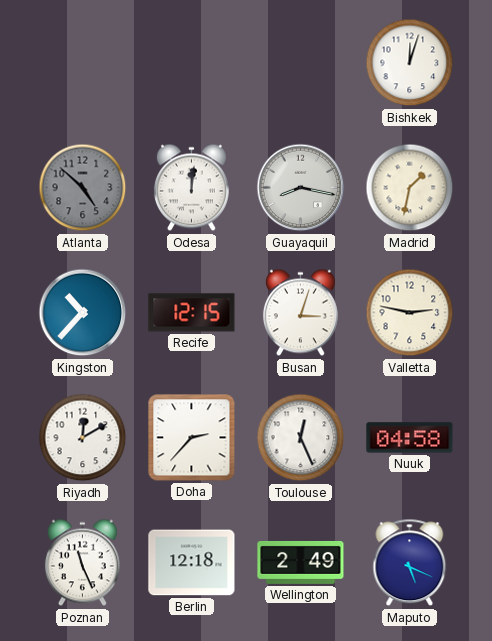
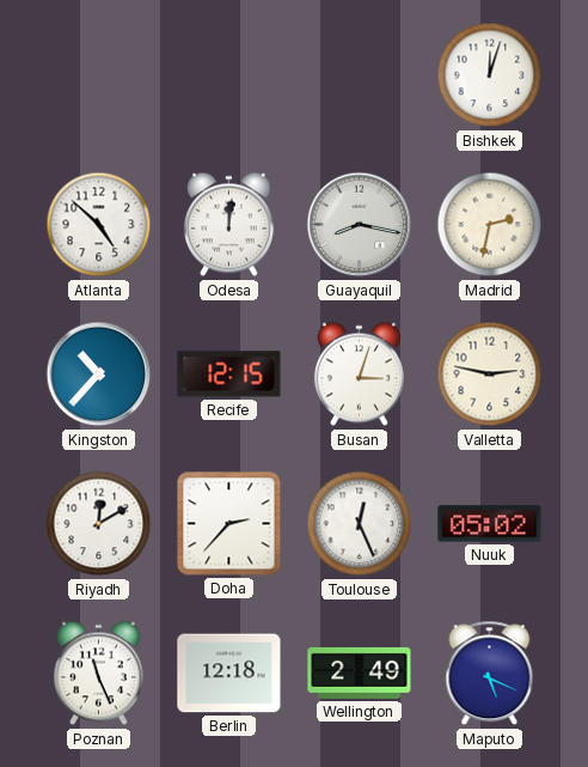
Atlanta dial: grey -> white (99, 225)
Madrid: 1:32 -> 2:32 (490, 225)
Nuuk: 04:58 -> 05:02 (490, 524)
